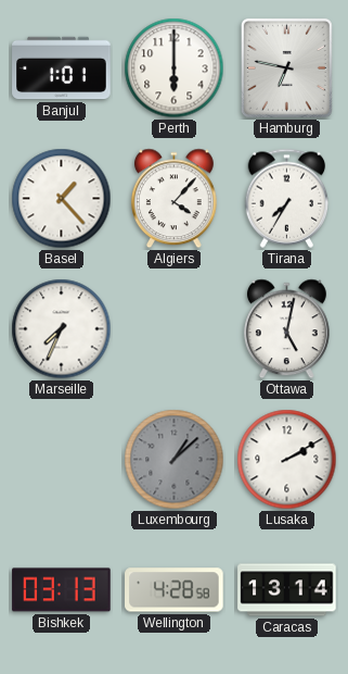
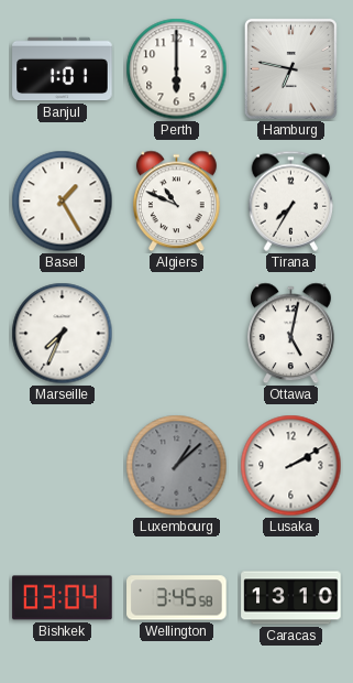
Basel: 1:23 -> 1:25 (63, 202)
Algiers: 4:07 -> 10:49 (176, 202)
Bishkek: 03:13 -> 03:04 (63, 598)
Wellington: 4:28 -> 3:45 (177, 598)
Caracas: 13:14 -> 13:10 (291, 598)
